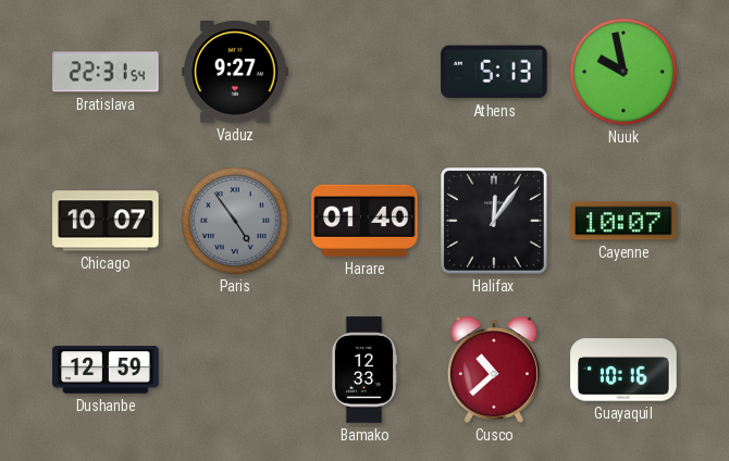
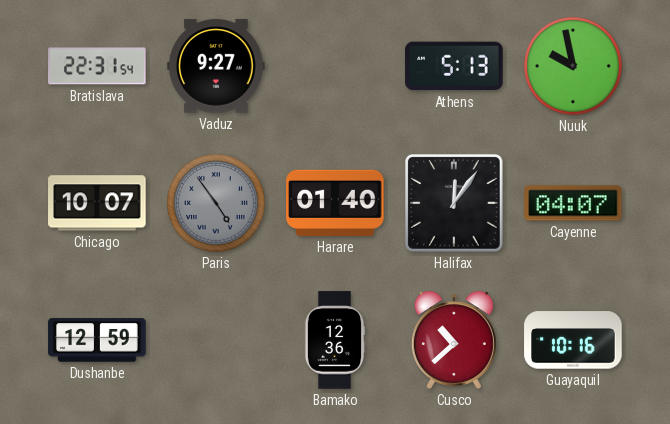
Cayenne: 10:07 -> 04:07 (573, 203)
Bamako: 12:33 -> 12:36 (335, 340)
